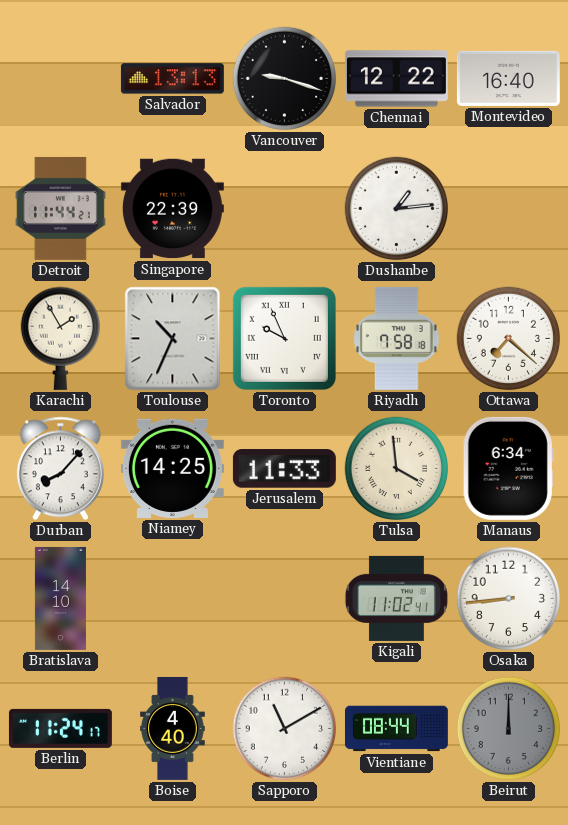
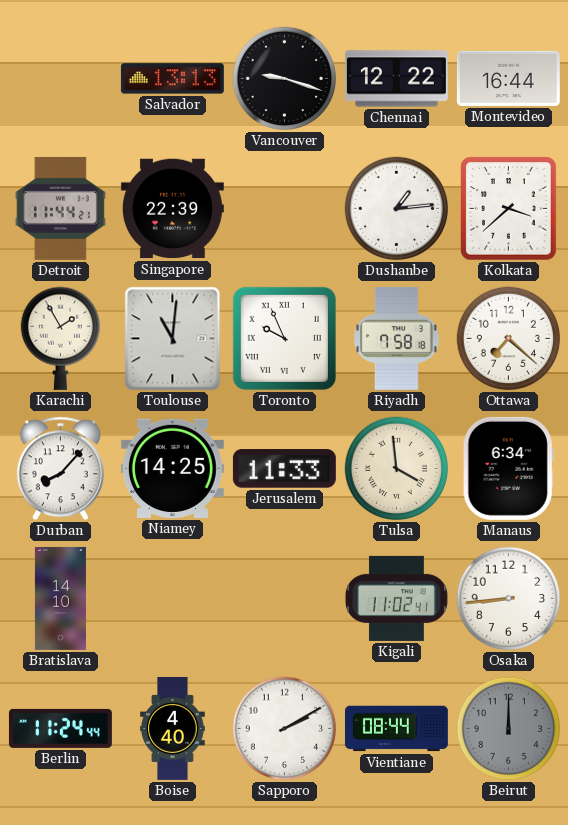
Montevideo: 16:40 -> 16:44 (508, 78)
Kolkata: none -> 3:38 (509, 209)
Toulouse: 10:34 -> 11:01 (173, 339)
Berlin: 11:24:17 -> 11:24:44 (60, 728)
Sapporo: 11:10 -> 2:10 (285, 729)
